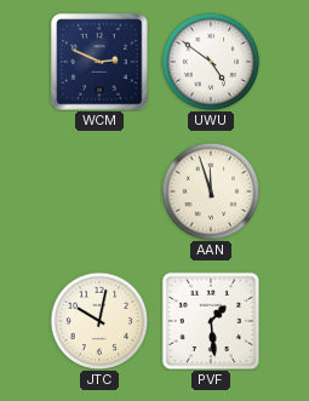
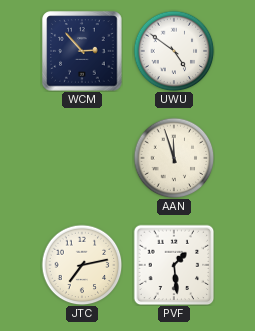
WCM: 2:49 -> 2:53 (82, 51)
JTC: 10:02 -> 7:13 (82, 265)
